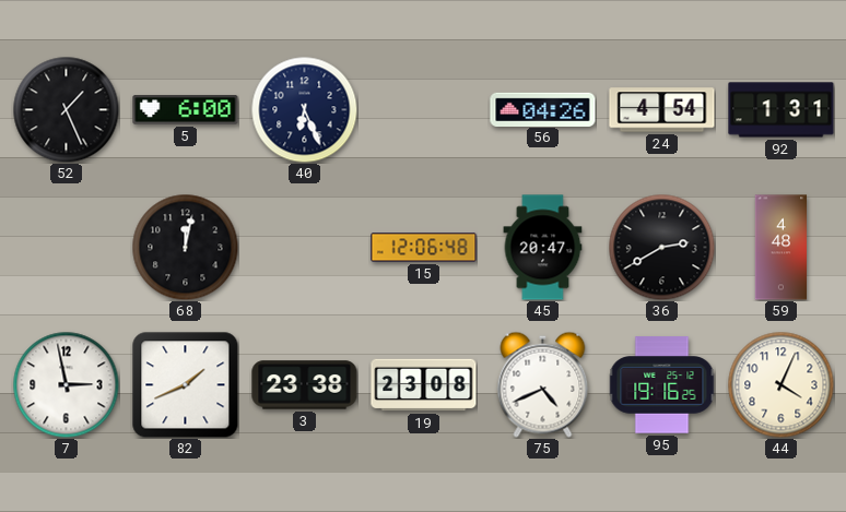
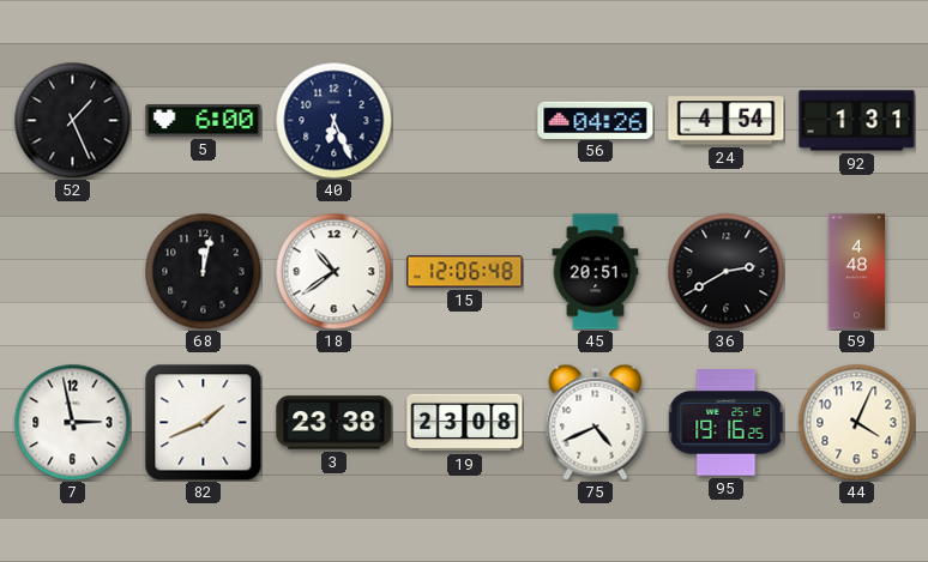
18: none -> 10:39 (333, 271)
45: 20:47 -> 20:51 (596, 272)
